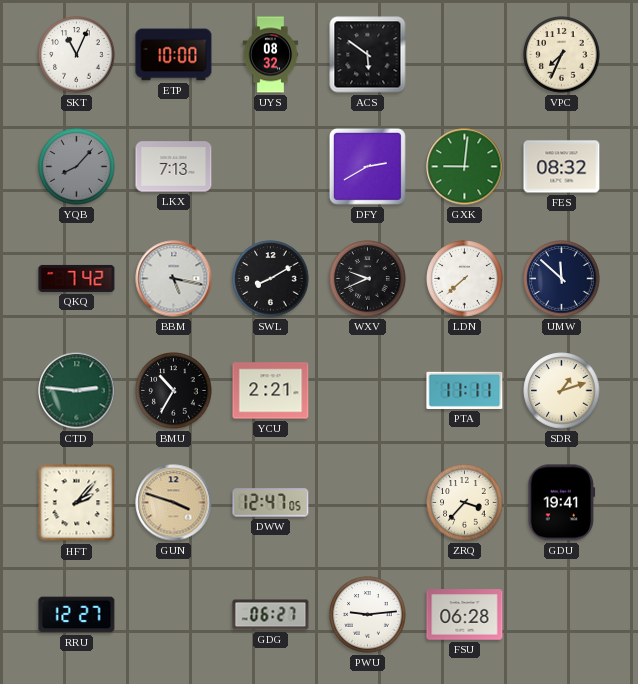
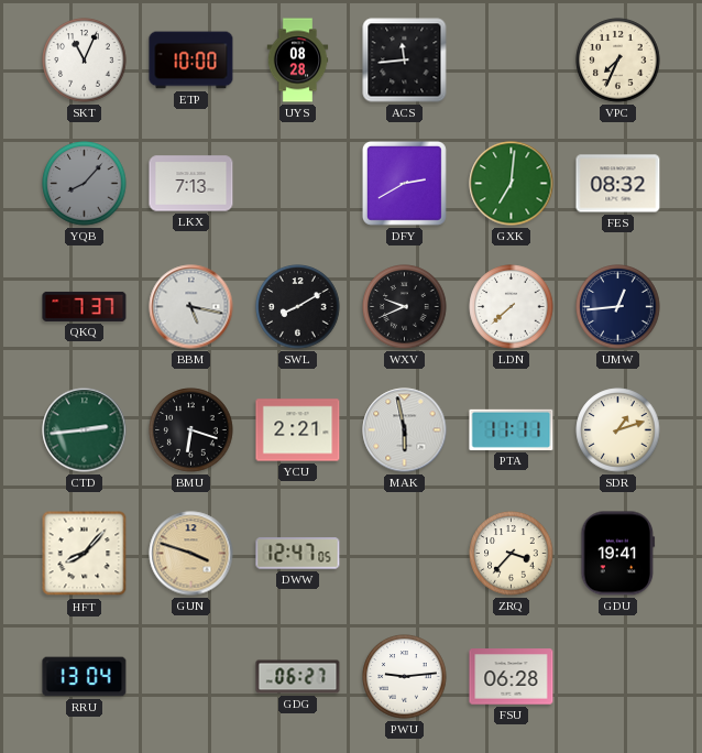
UYS: 08:32 -> 08:28 (298, 61)
ACS: 5:51 -> 11:44 (405, 61)
GXK: 9:01 -> 7:01 (512, 184)
QKQ: 7:42 -> 7:37 (85, 306)
UMW: 11:52 -> 12:44 (618, 307)
CTD: 2:46 -> 2:44 (85, 430)
BMU: 10:35 -> 6:18 (191, 430)
MAK: none -> 5:58 (405, 430)
HFT: 2:07 -> 8:07 (85, 554)
RRU: 12:27 -> 13:04 (85, 677)
